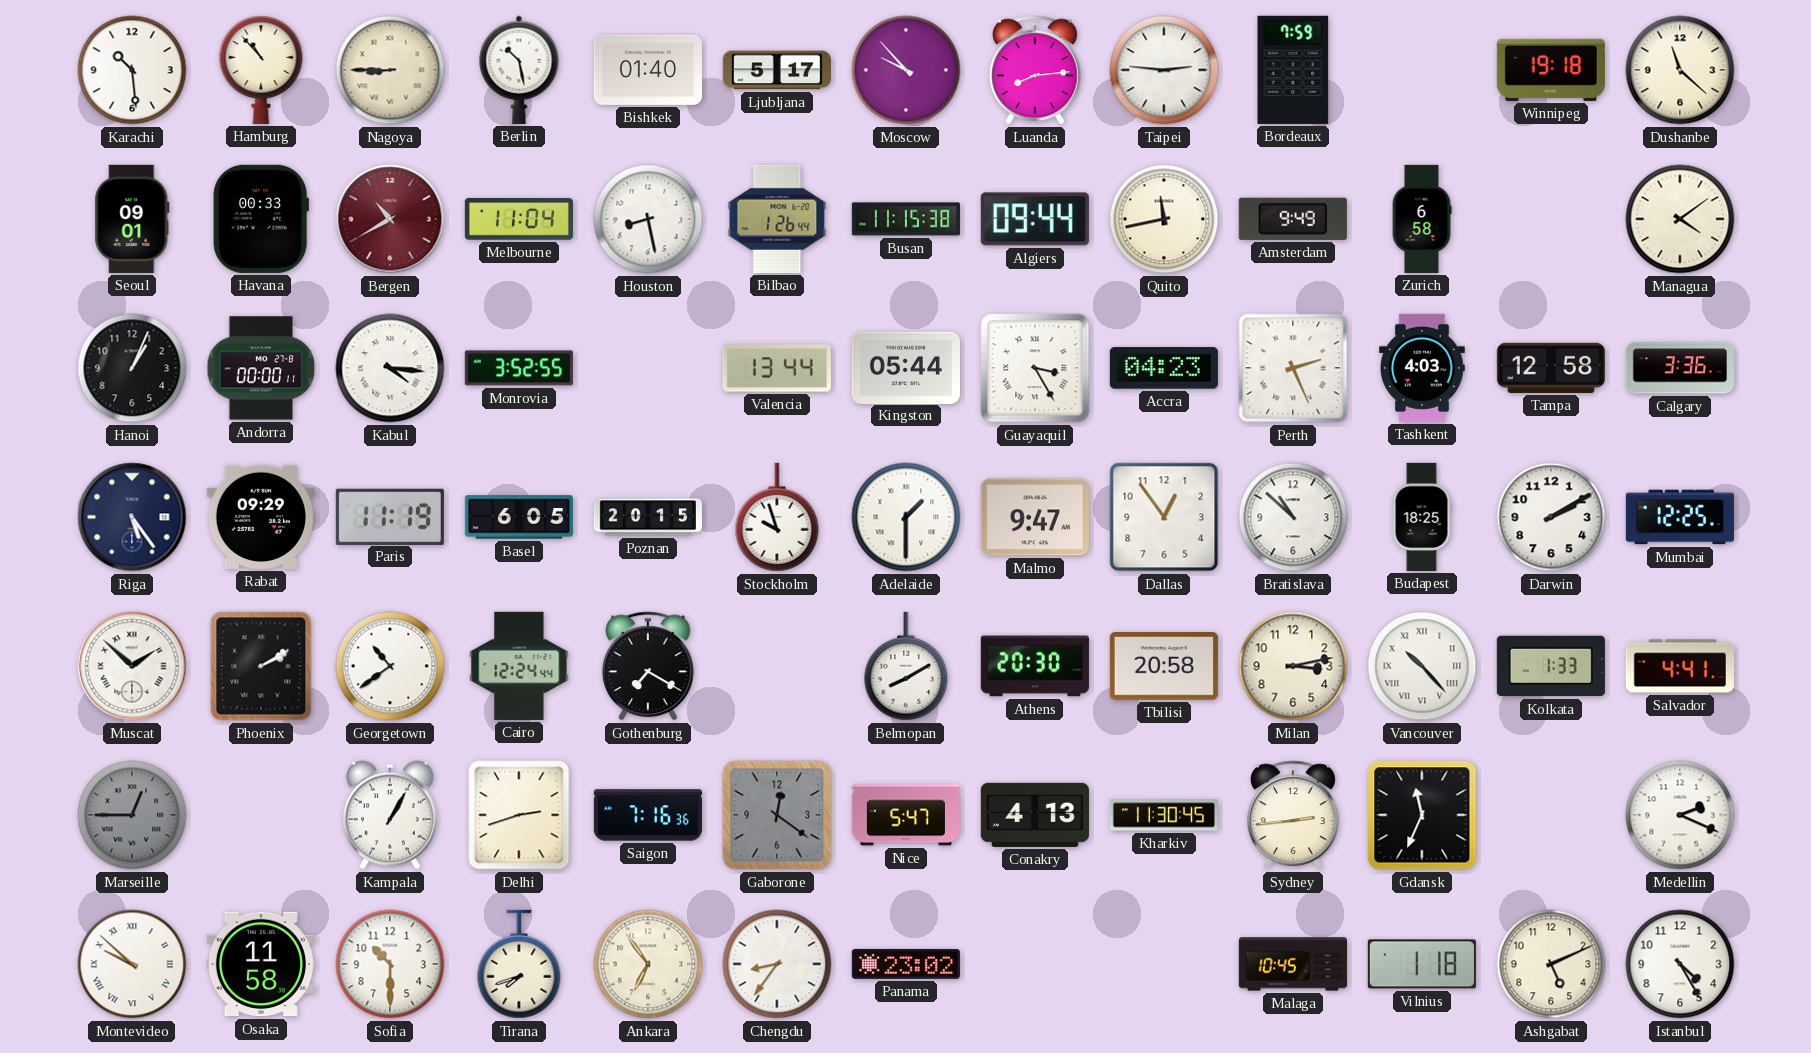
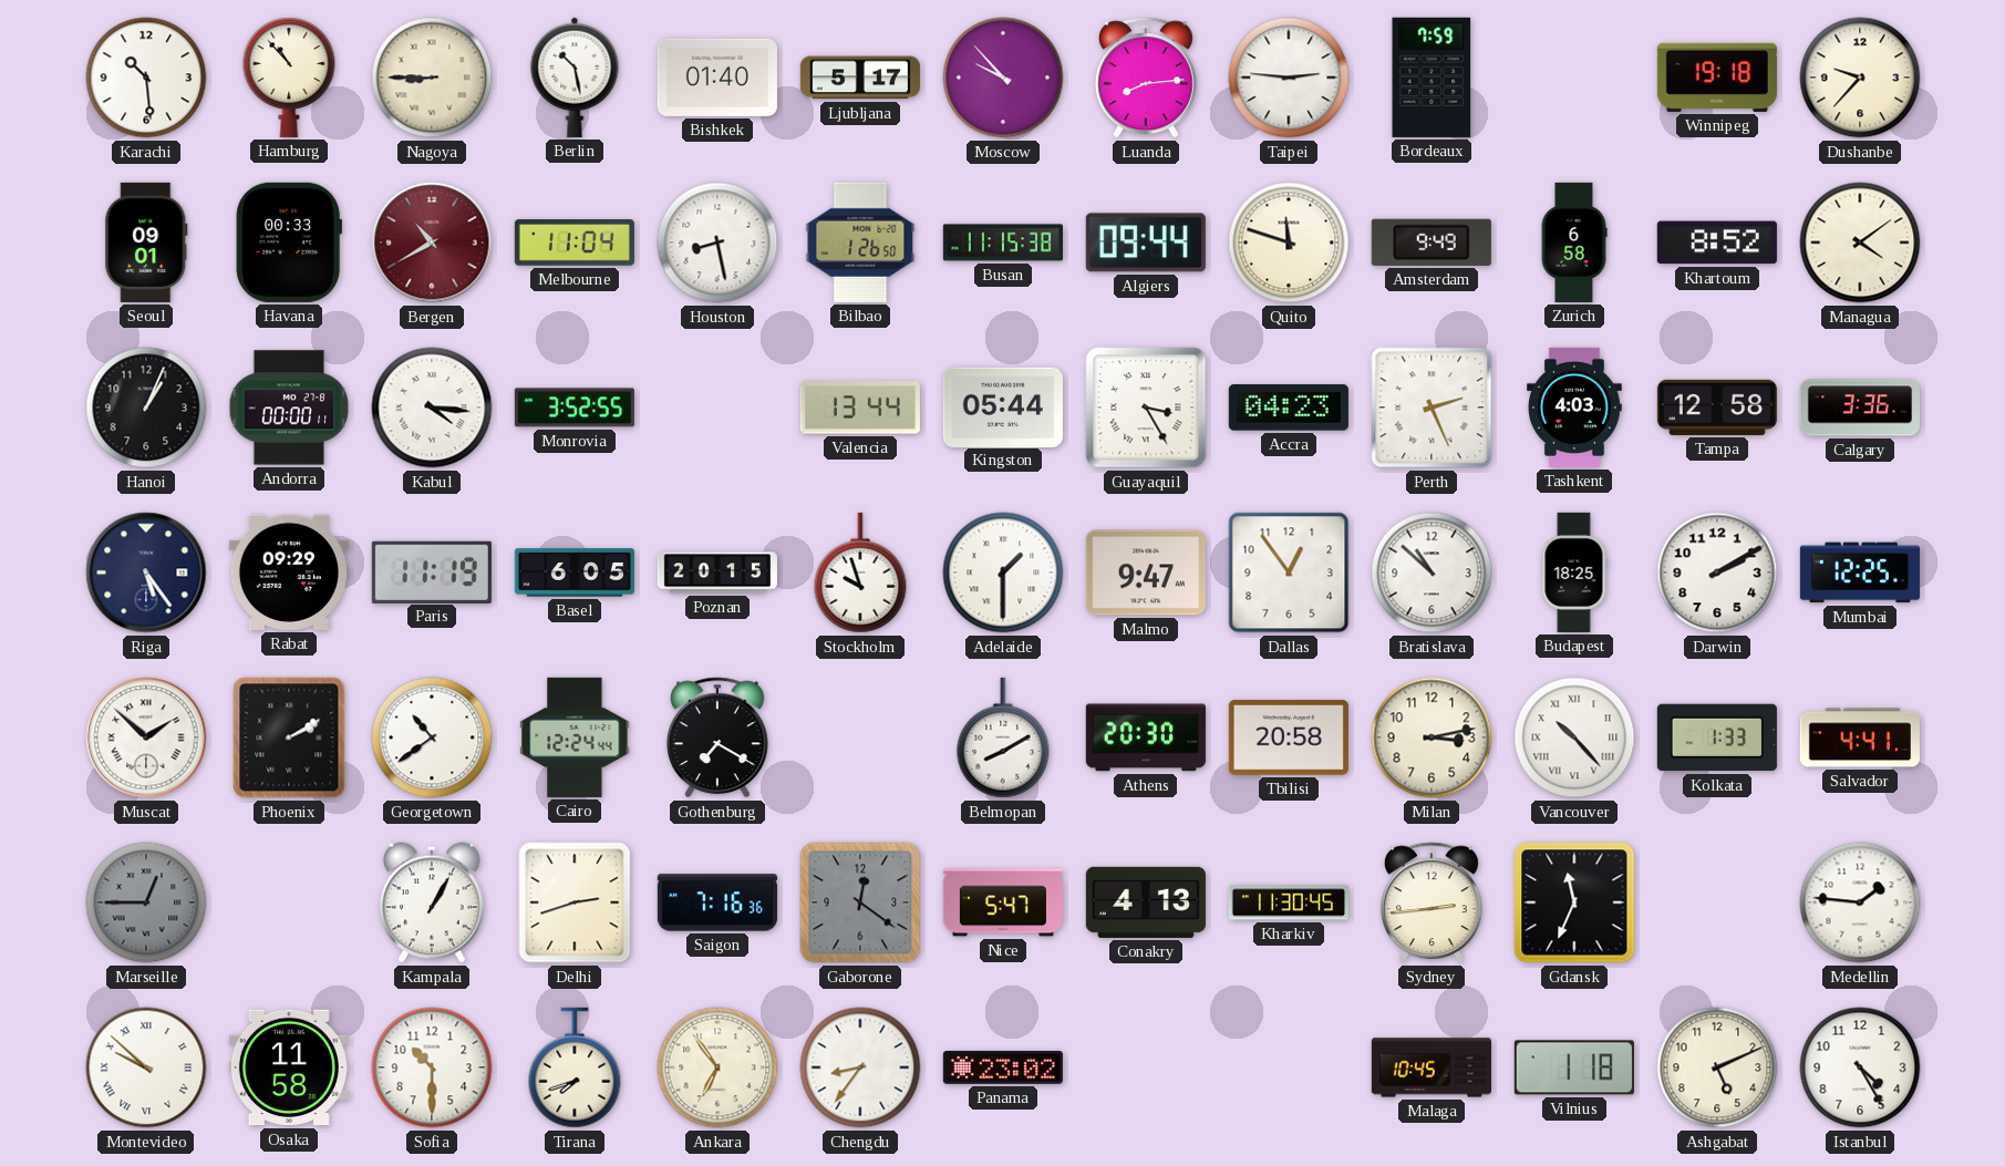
Dushanbe: 11:22 -> 9:37 (1860, 78)
Bilbao: 1:26:44 -> 1:26:50 (860, 243)
Quito: 11:43 -> 11:48 (1289, 243)
Khartoum: none -> 8:52 (1717, 243)
Medellin: 2:19 -> 1:46 (1860, 902)
